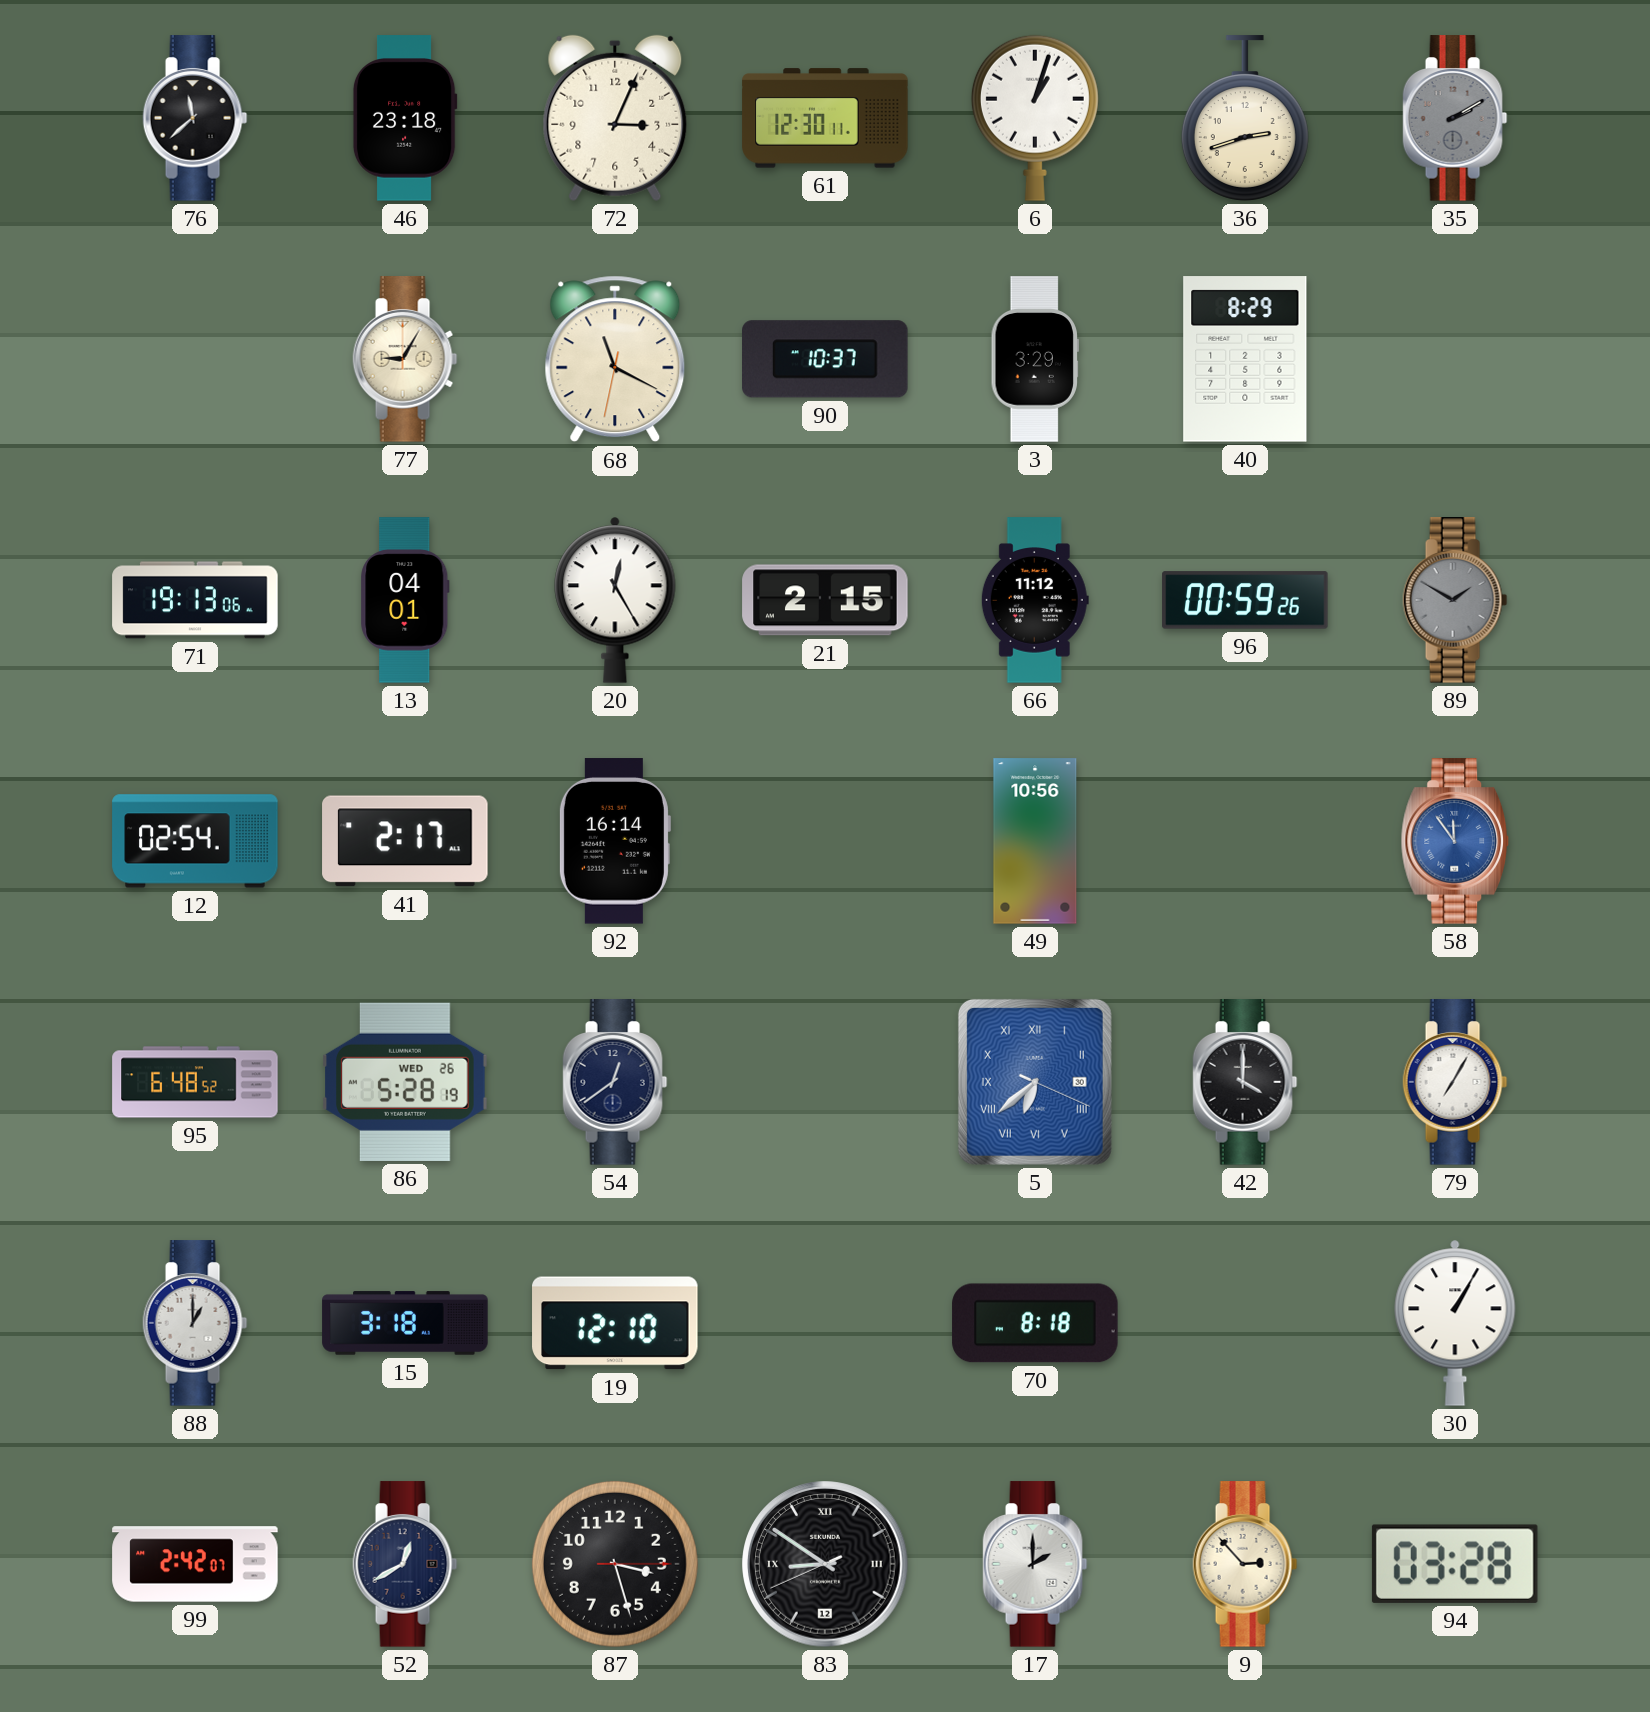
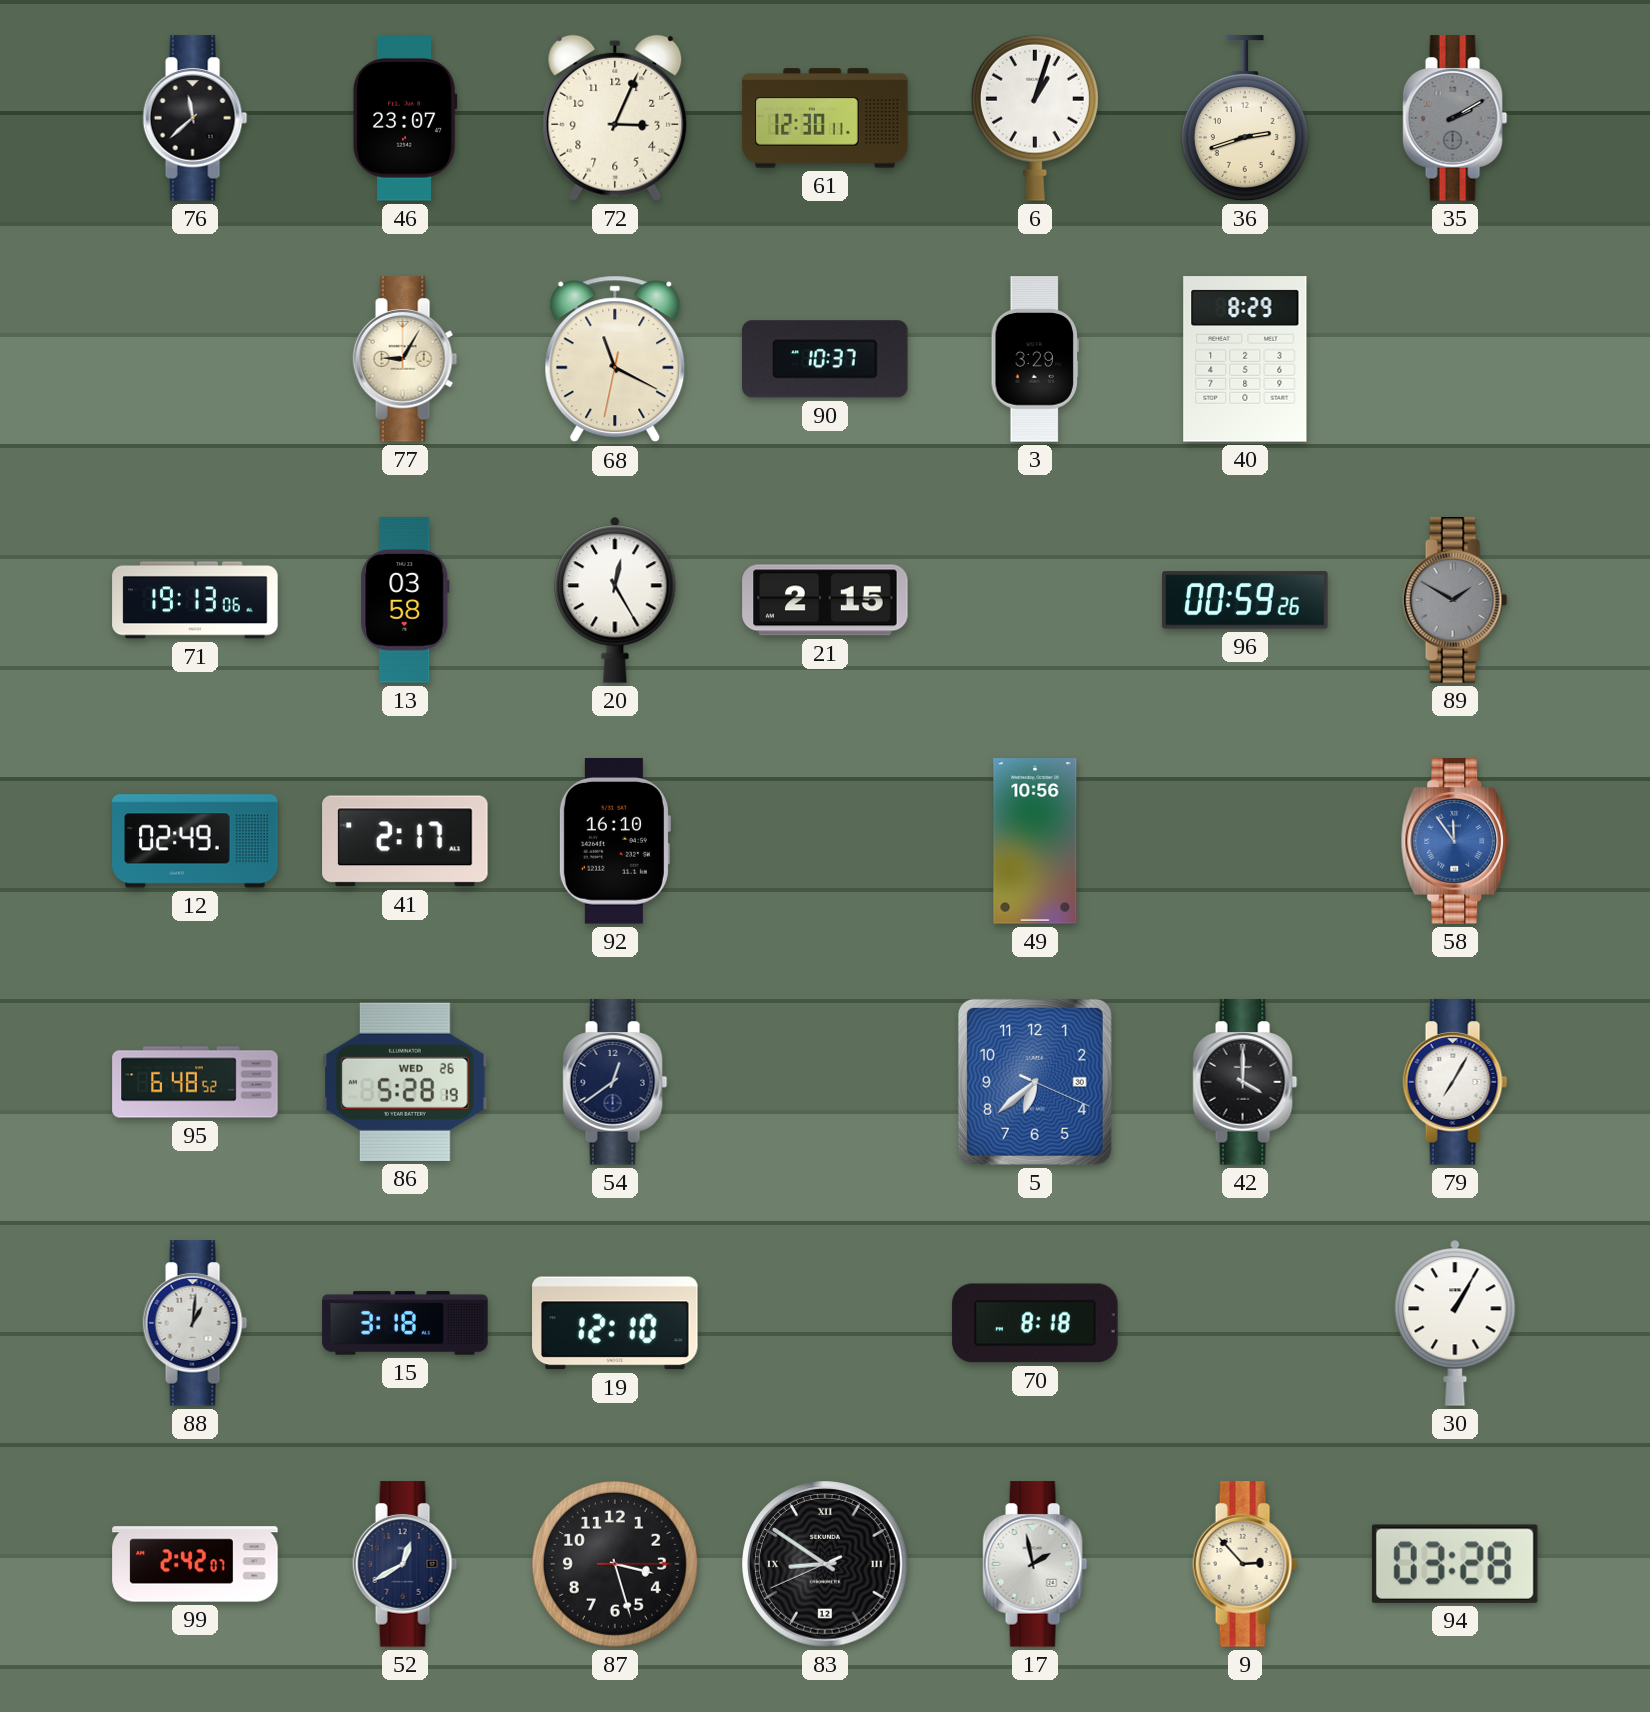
46: 23:18 -> 23:07 (405, 118)
13: 04:01 -> 03:58 (405, 600)
66: 11:12 -> none (1035, 600)
12: 02:54 -> 02:49 (195, 841)
92: 16:14 -> 16:10 (614, 841)
5 numerals: Roman -> Arabic (1035, 1082)
88: 1:00 -> 1:01 (195, 1323)
17: 2:00 -> 1:58 (1035, 1564)
